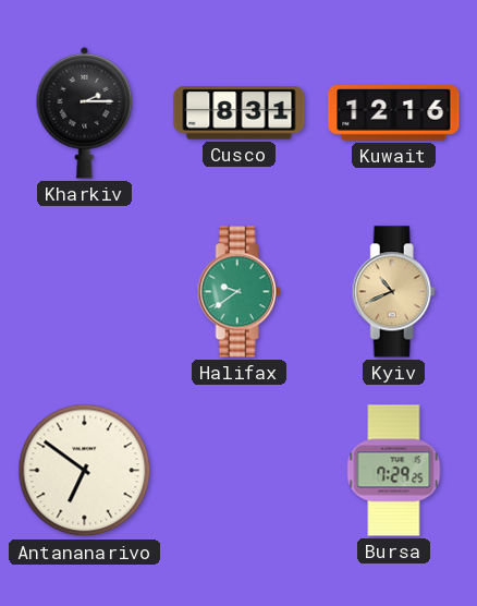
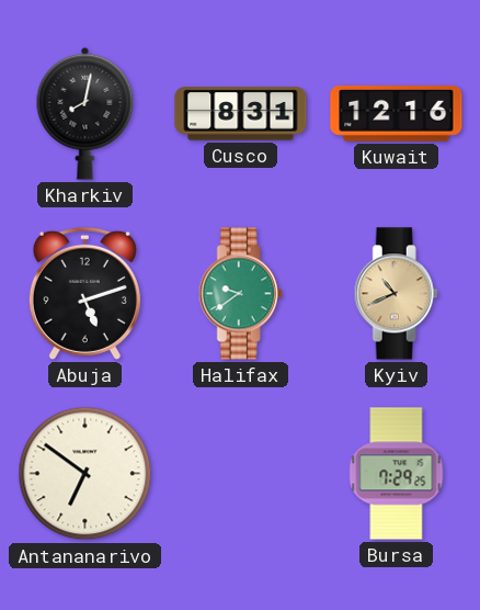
Kharkiv: 2:15 -> 8:02 (85, 113)
Abuja: none -> 5:12 (84, 293)
